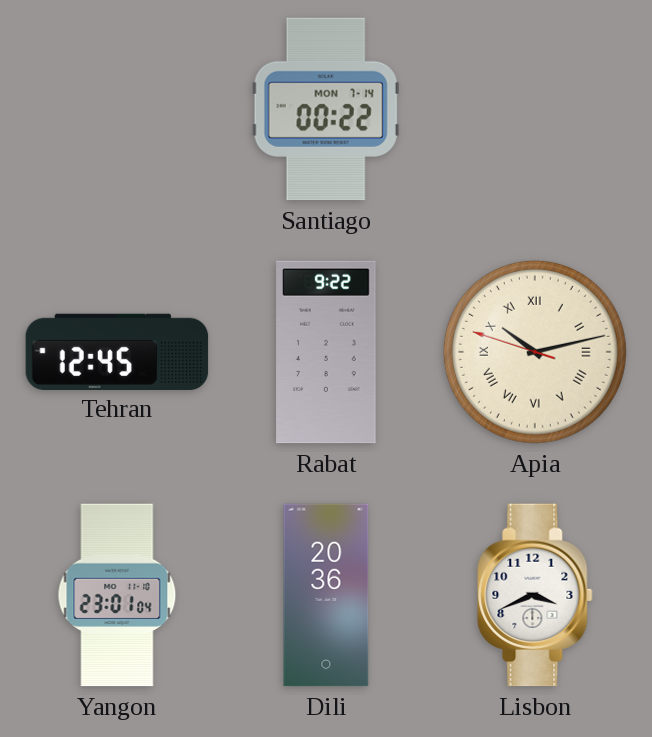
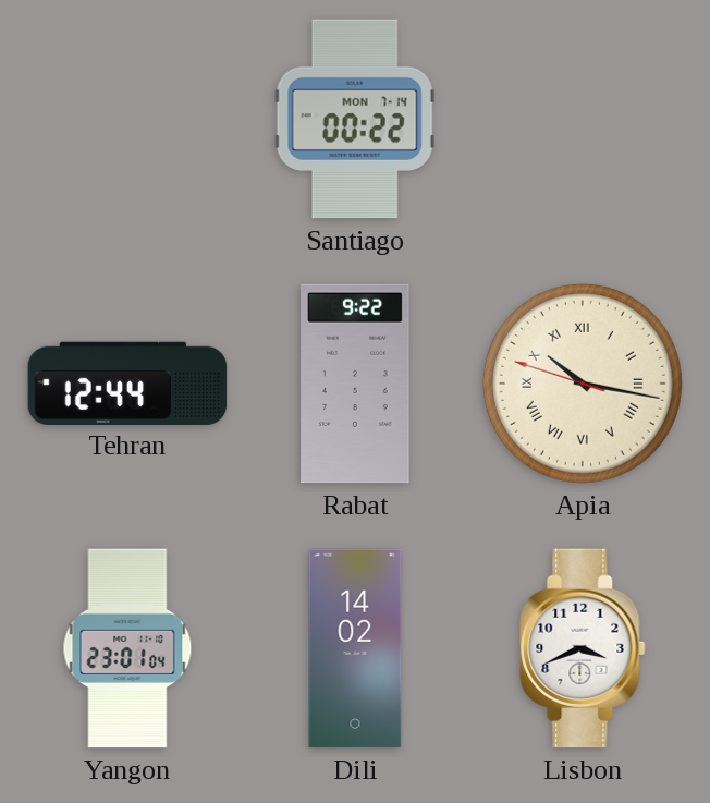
Tehran: 12:45 -> 12:44 (127, 382)
Apia: 10:12 -> 10:16 (583, 384)
Dili: 20:36 -> 14:02 (355, 648)
